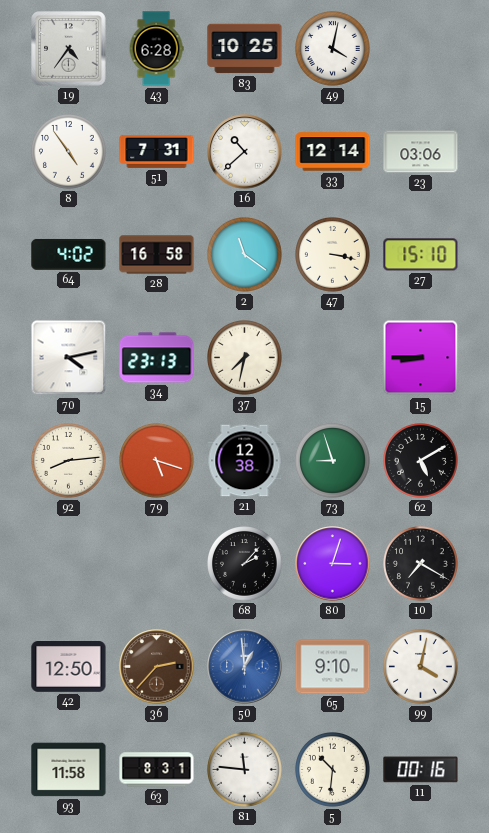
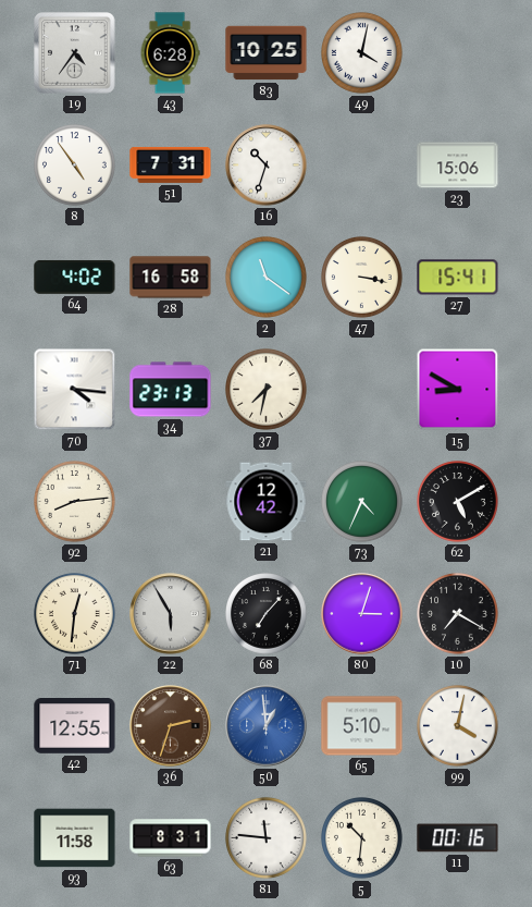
16: 10:38 -> 10:33 (267, 166)
33: 12:14 -> none (333, 152)
23: 03:06 -> 15:06 (458, 166)
27: 15:10 -> 15:41 (458, 278)
70: 4:13 -> 4:16 (75, 390)
15: 8:45 -> 8:50 (458, 390)
79: 5:18 -> none (157, 461)
21: 12:38 -> 12:42 (267, 502)
73: 8:57 -> 4:34 (362, 502)
71: none -> 12:31 (75, 614)
22: none -> 5:55 (171, 614)
68: 2:07 -> 7:07 (267, 614)
42: 12:50 -> 12:55 (75, 726)
36: 2:37 -> 2:33 (171, 726)
65: 9:10 -> 5:10 (362, 726)
